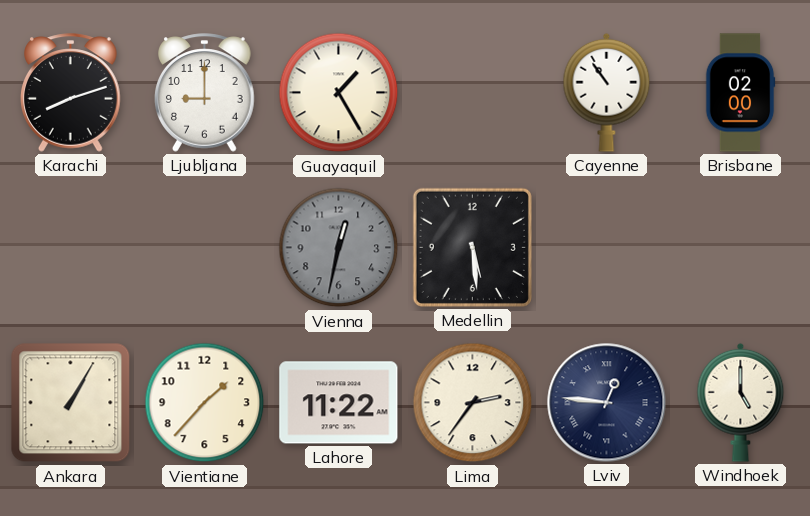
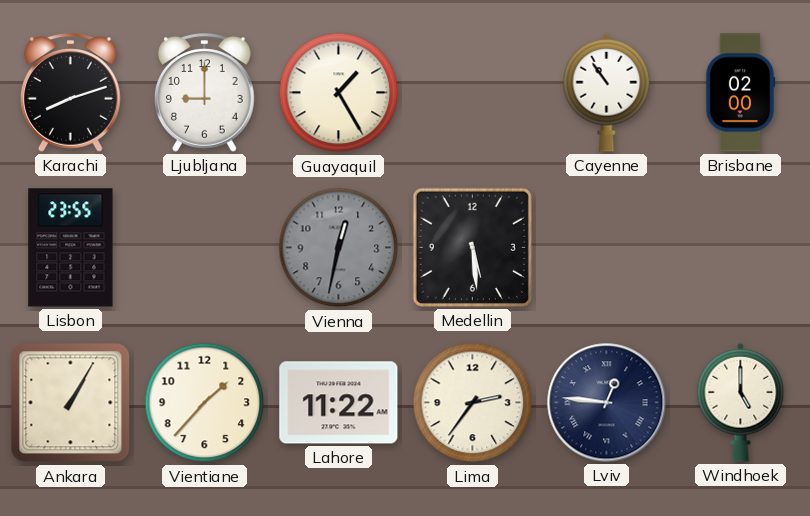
Lisbon: none -> 23:55 (71, 248)
